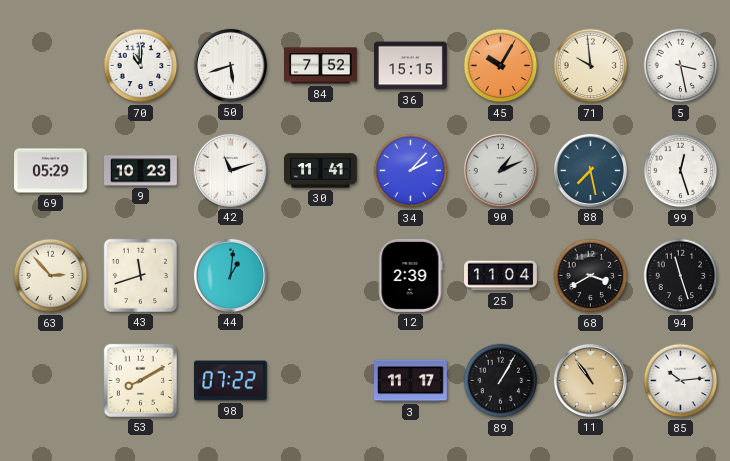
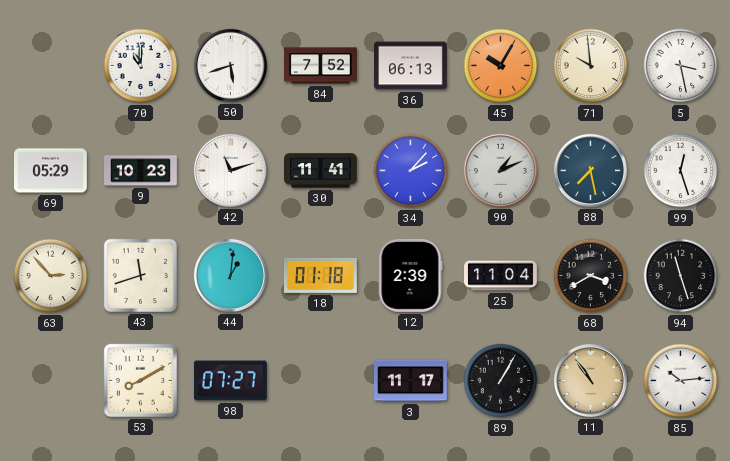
36: 15:15 -> 06:13 (411, 66)
18: none -> 01:18 (321, 275)
98: 07:22 -> 07:27 (230, 381)
